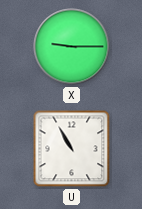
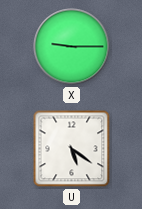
U: 10:55 -> 5:21 (72, 149)
